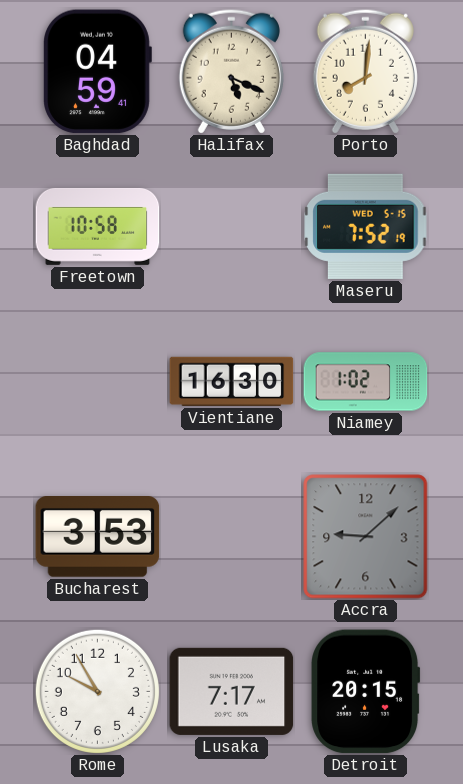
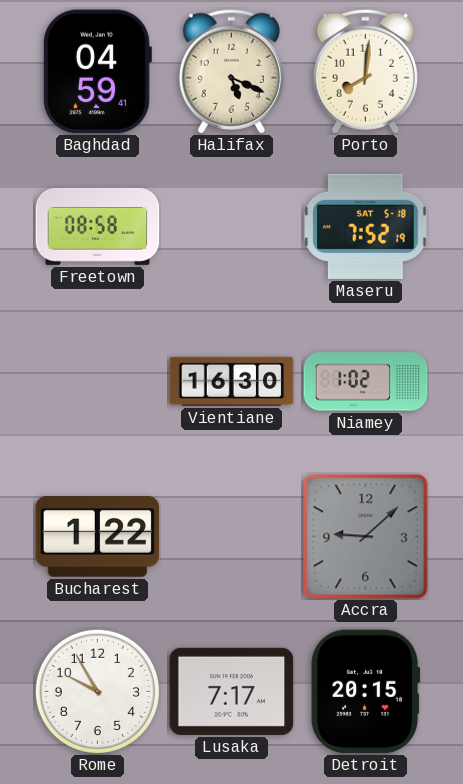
Freetown: 10:58 -> 08:58 (98, 226)
Maseru date: WED 5-15 -> SAT 5-18 (366, 226)
Bucharest: 3:53 -> 1:22 (98, 537)
